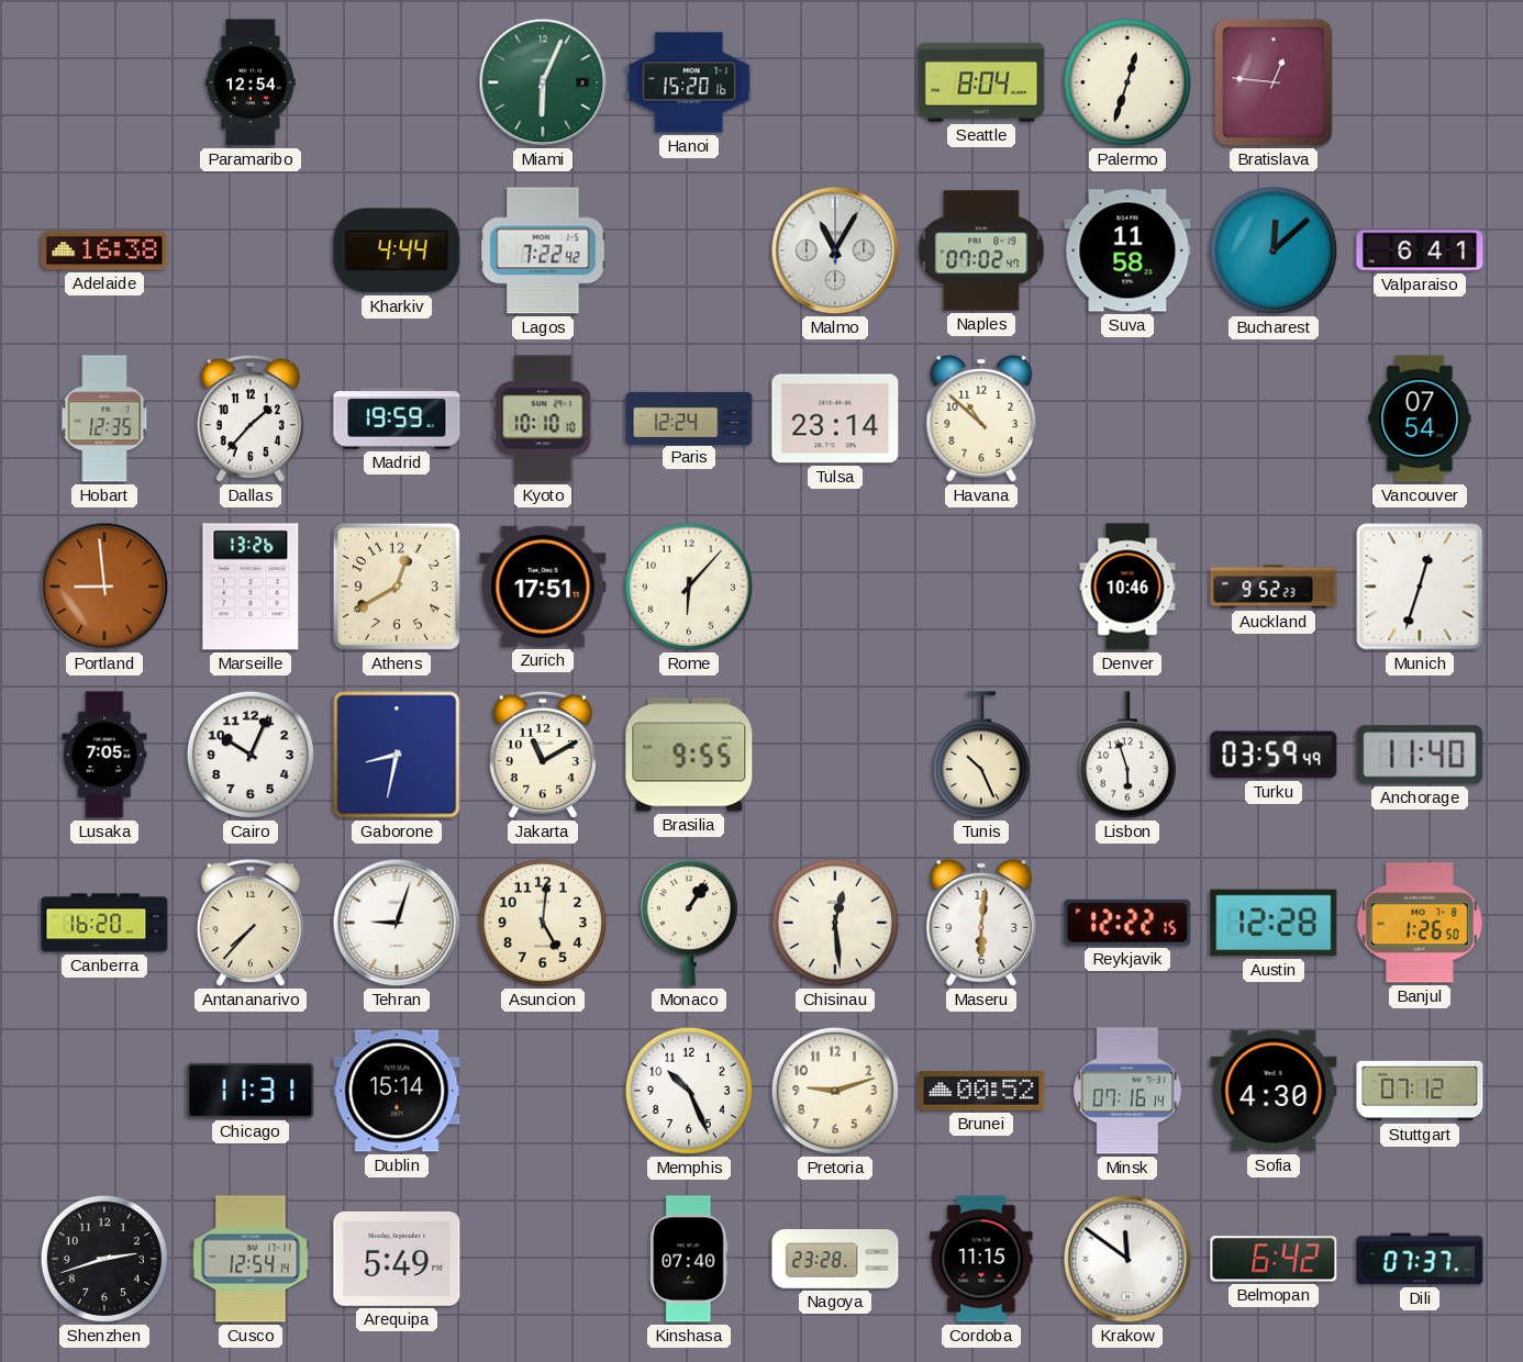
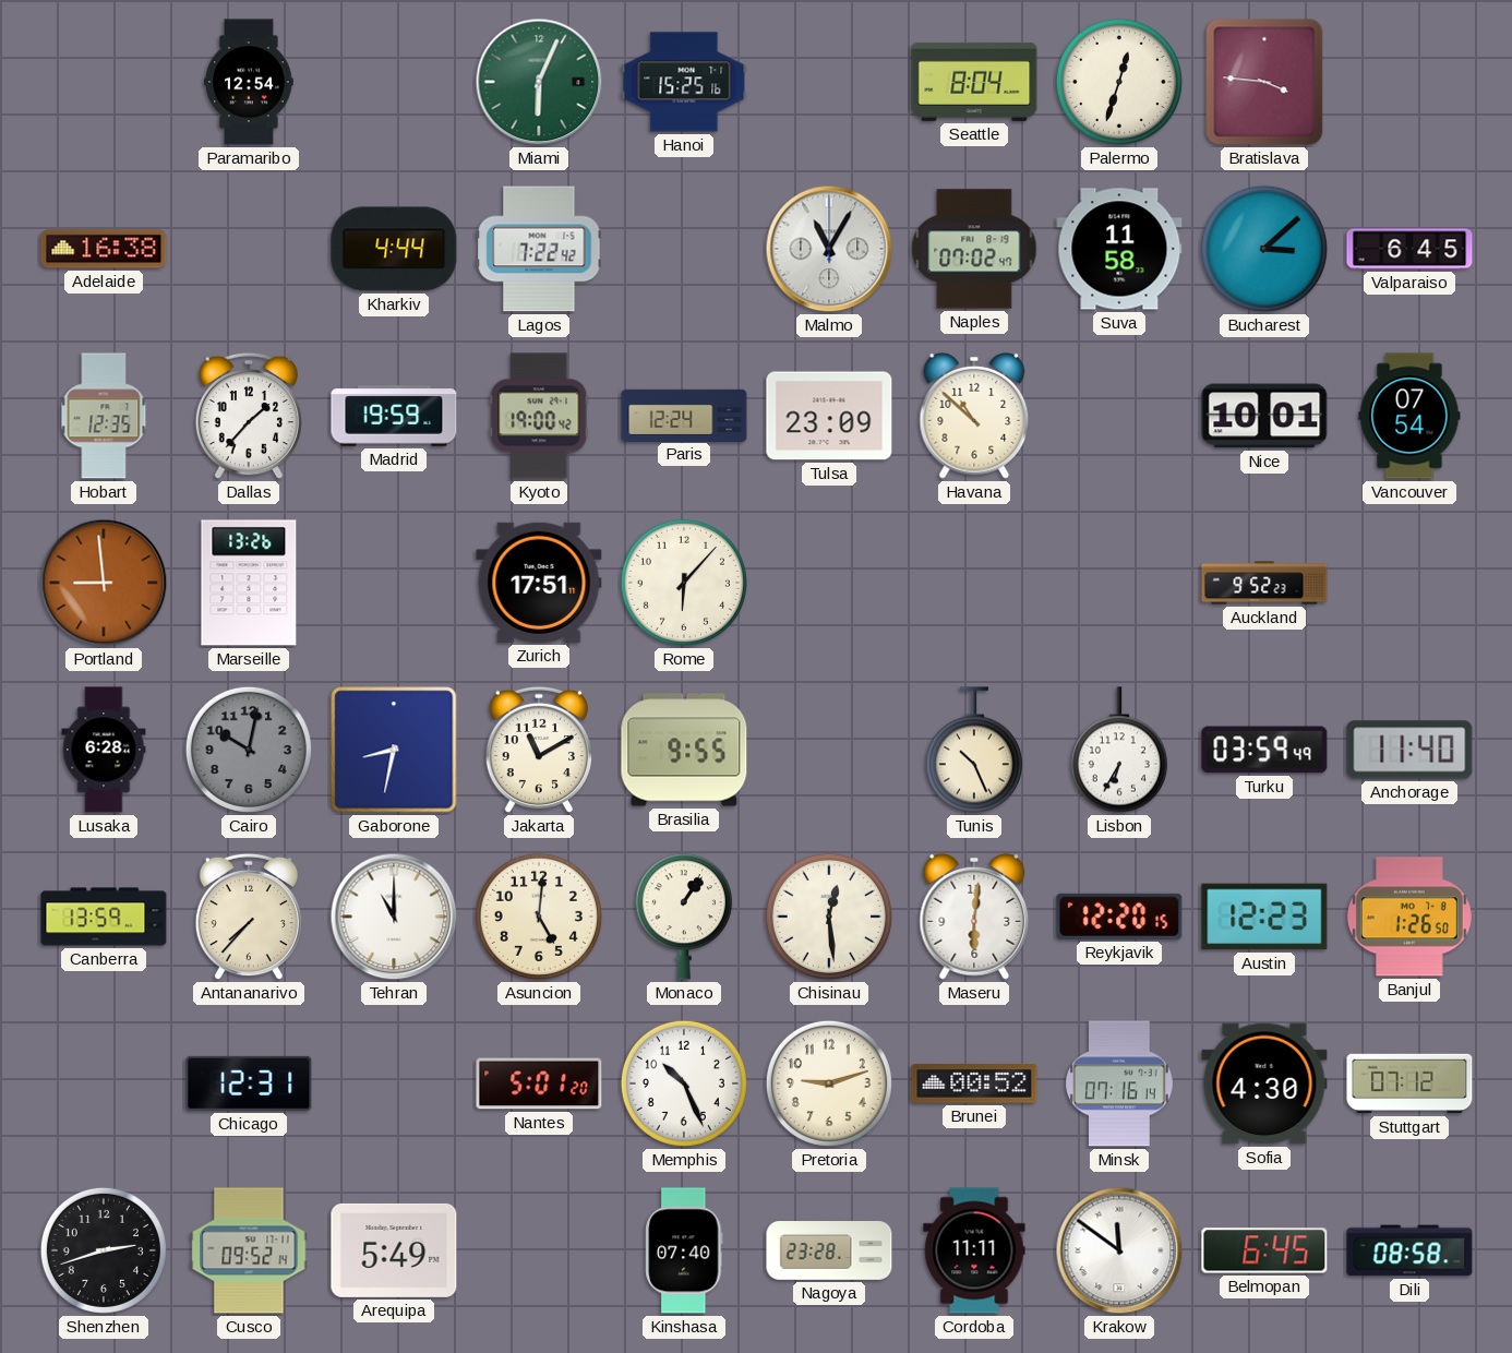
Hanoi: 15:20 -> 15:25 (684, 82)
Bratislava: 12:46 -> 3:46 (1264, 82)
Bucharest: 12:08 -> 3:08 (1264, 249)
Valparaiso: 6:41 -> 6:45 (1409, 249)
Kyoto: 10:10 -> 19:00 (539, 416)
Tulsa: 23:14 -> 23:09 (829, 416)
Nice: none -> 10:01 (1264, 416)
Athens: 12:40 -> none (397, 587)
Denver: 10:46 -> none (1127, 587)
Munich: 12:33 -> none (1420, 587)
Lusaka: 7:05 -> 6:28 (104, 750)
Cairo: 10:04 -> 10:02 (249, 750)
Cairo dial: white -> grey (249, 750)
Lisbon: 5:57 -> 6:35 (1119, 750)
Canberra: 16:20 -> 13:59 (104, 917)
Tehran: 9:03 -> 11:00 (394, 917)
Reykjavik: 12:22 -> 12:20 (1119, 917)
Austin: 12:28 -> 12:23 (1264, 917)
Chicago: 11:31 -> 12:31 (249, 1083)
Dublin: 15:14 -> none (397, 1091)
Nantes: none -> 5:01 (539, 1083)
Cusco: 12:54 -> 09:52 (249, 1250)
Cordoba: 11:15 -> 11:11 (974, 1250)
Belmopan: 6:42 -> 6:45 (1264, 1250)
Dili: 07:37 -> 08:58 (1409, 1250)
